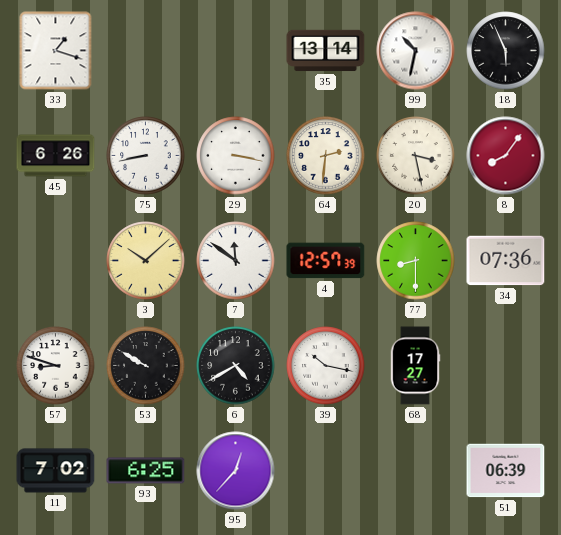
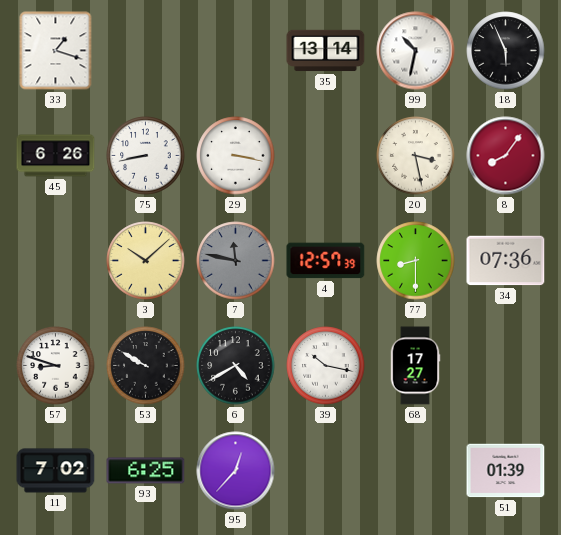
64: 2:31 -> none (326, 156)
7: 11:51 -> 11:47 (236, 261)
7 dial: white -> grey (236, 261)
51: 06:39 -> 01:39 (506, 471)
